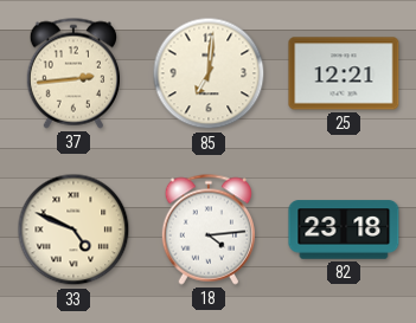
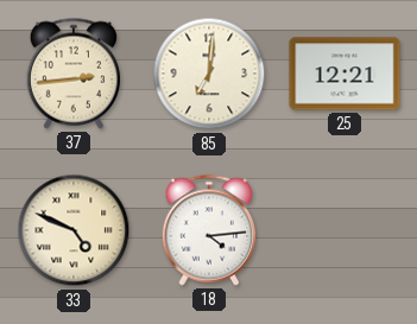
82: 23:18 -> none (344, 230)
